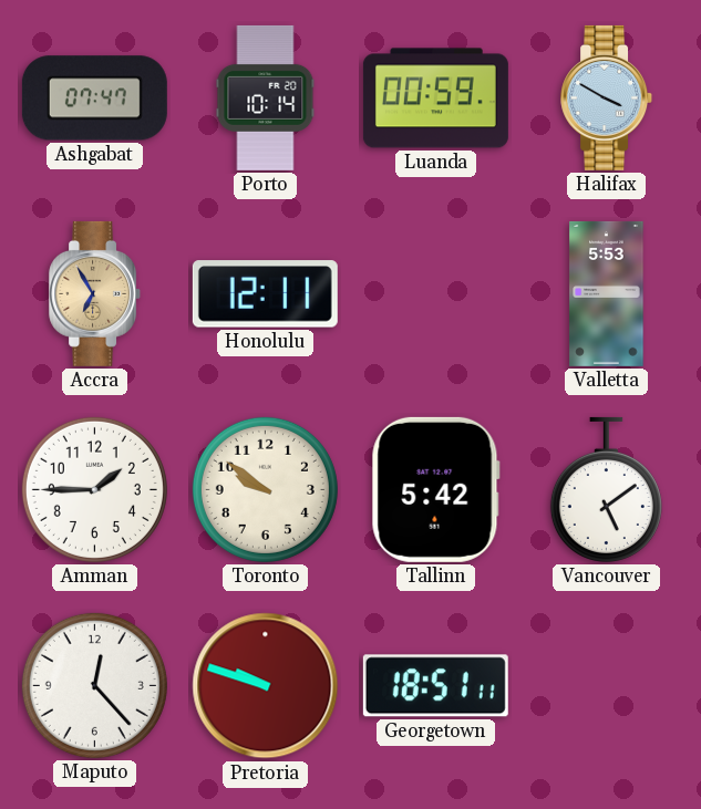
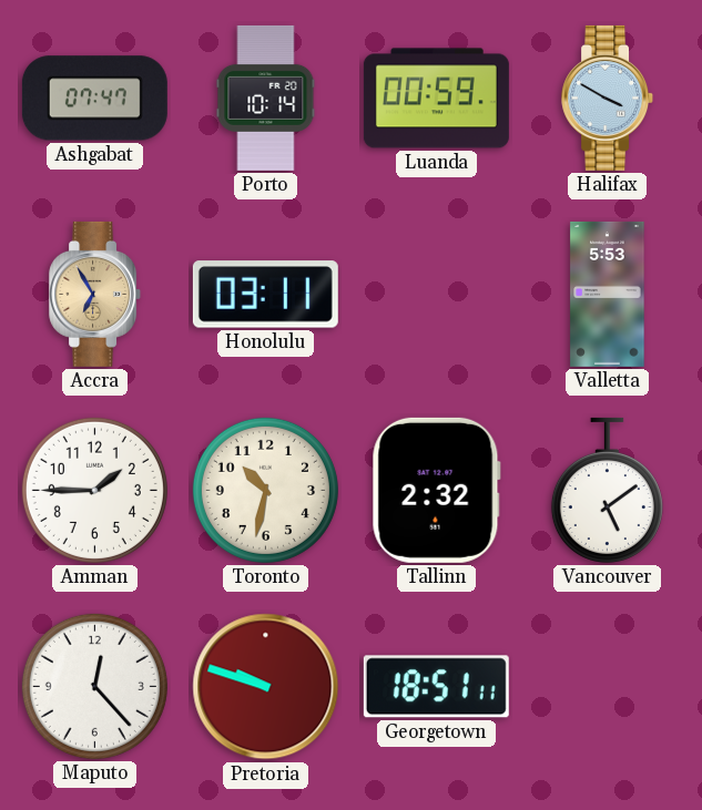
Honolulu: 12:11 -> 03:11 (265, 295)
Toronto: 9:51 -> 10:32 (265, 490)
Tallinn: 5:42 -> 2:32 (436, 490)
